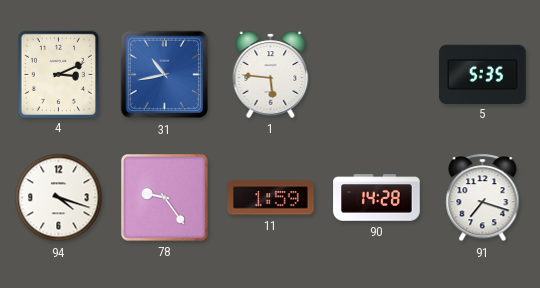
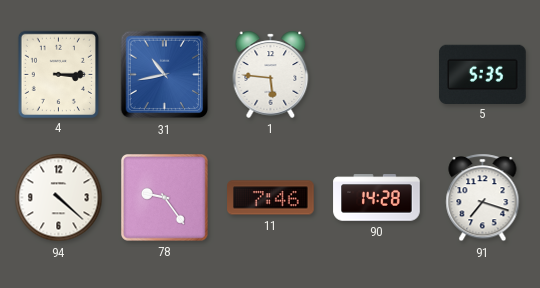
4: 3:11 -> 3:15 (58, 74)
94: 4:18 -> 4:22 (59, 198)
11: 1:59 -> 7:46 (271, 198)
